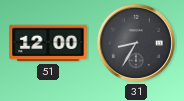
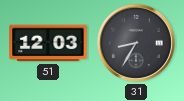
51: 12:00 -> 12:03 (48, 43)
